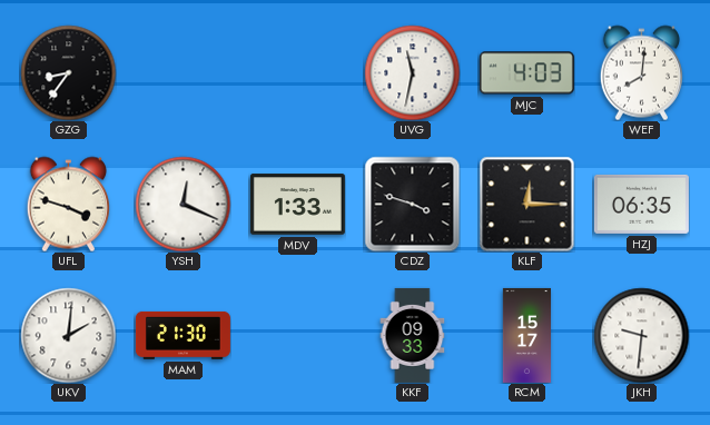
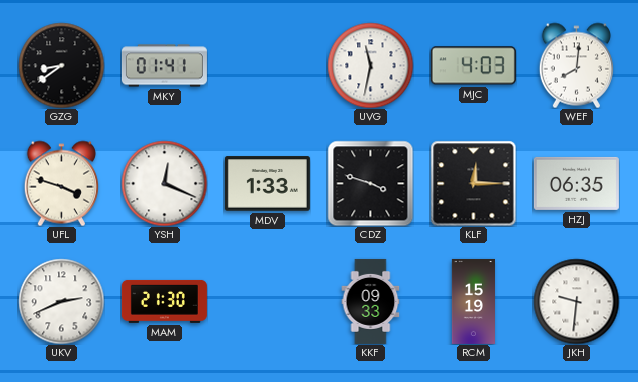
GZG: 8:36 -> 8:39 (61, 65)
MKY: none -> 01:41 (164, 66)
UKV: 2:01 -> 2:41 (61, 301)
RCM: 15:17 -> 15:19 (473, 301)
